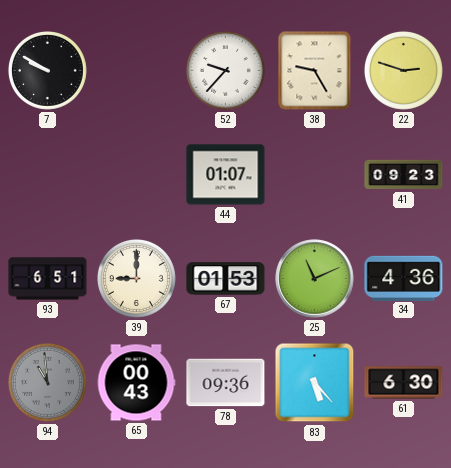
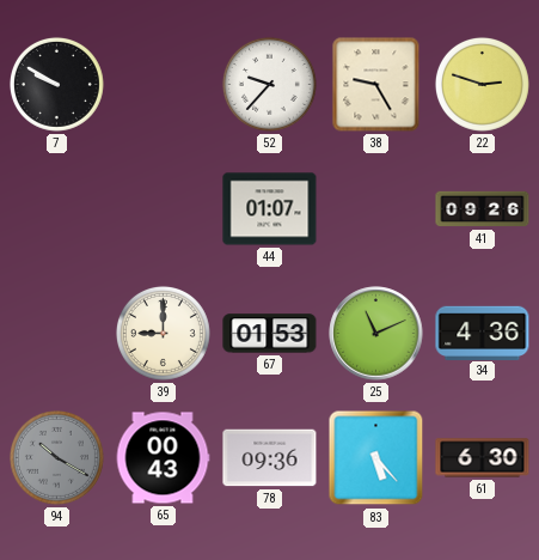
41: 09:23 -> 09:26 (483, 209)
93: 6:51 -> none (48, 279)
94: 10:59 -> 10:20 (56, 457)
